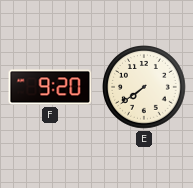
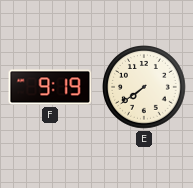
F: 9:20 -> 9:19 (50, 87)
